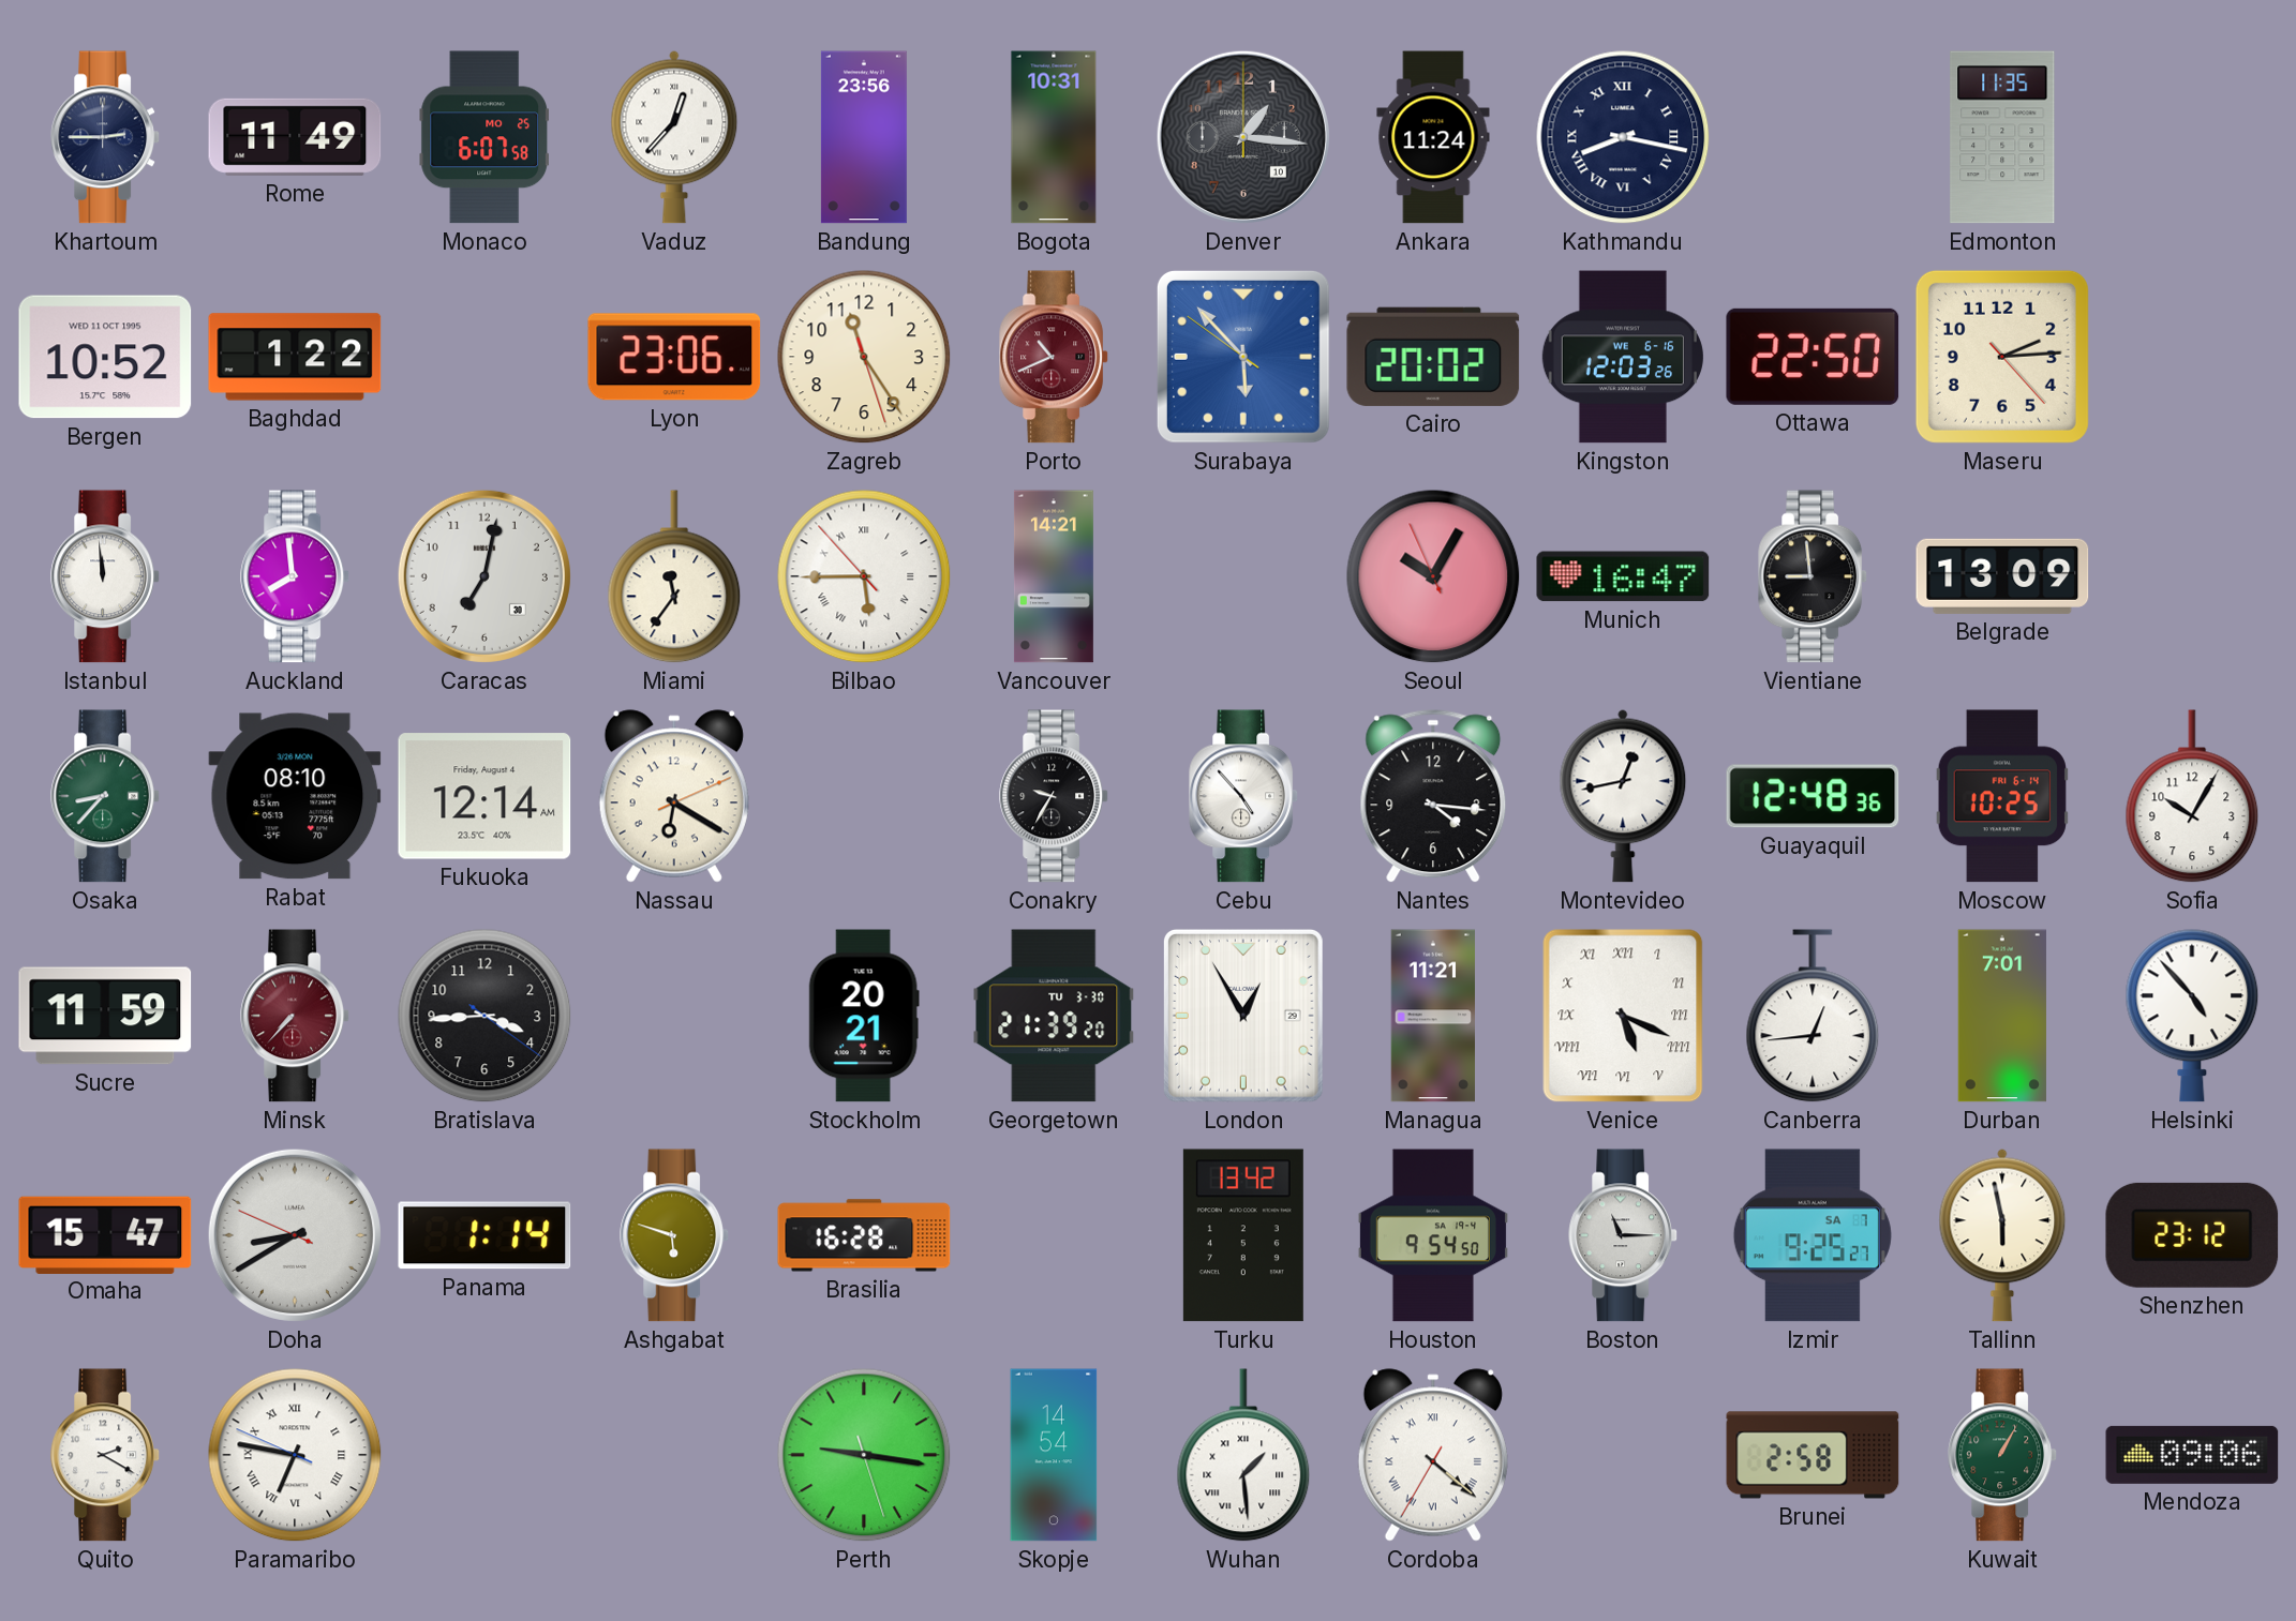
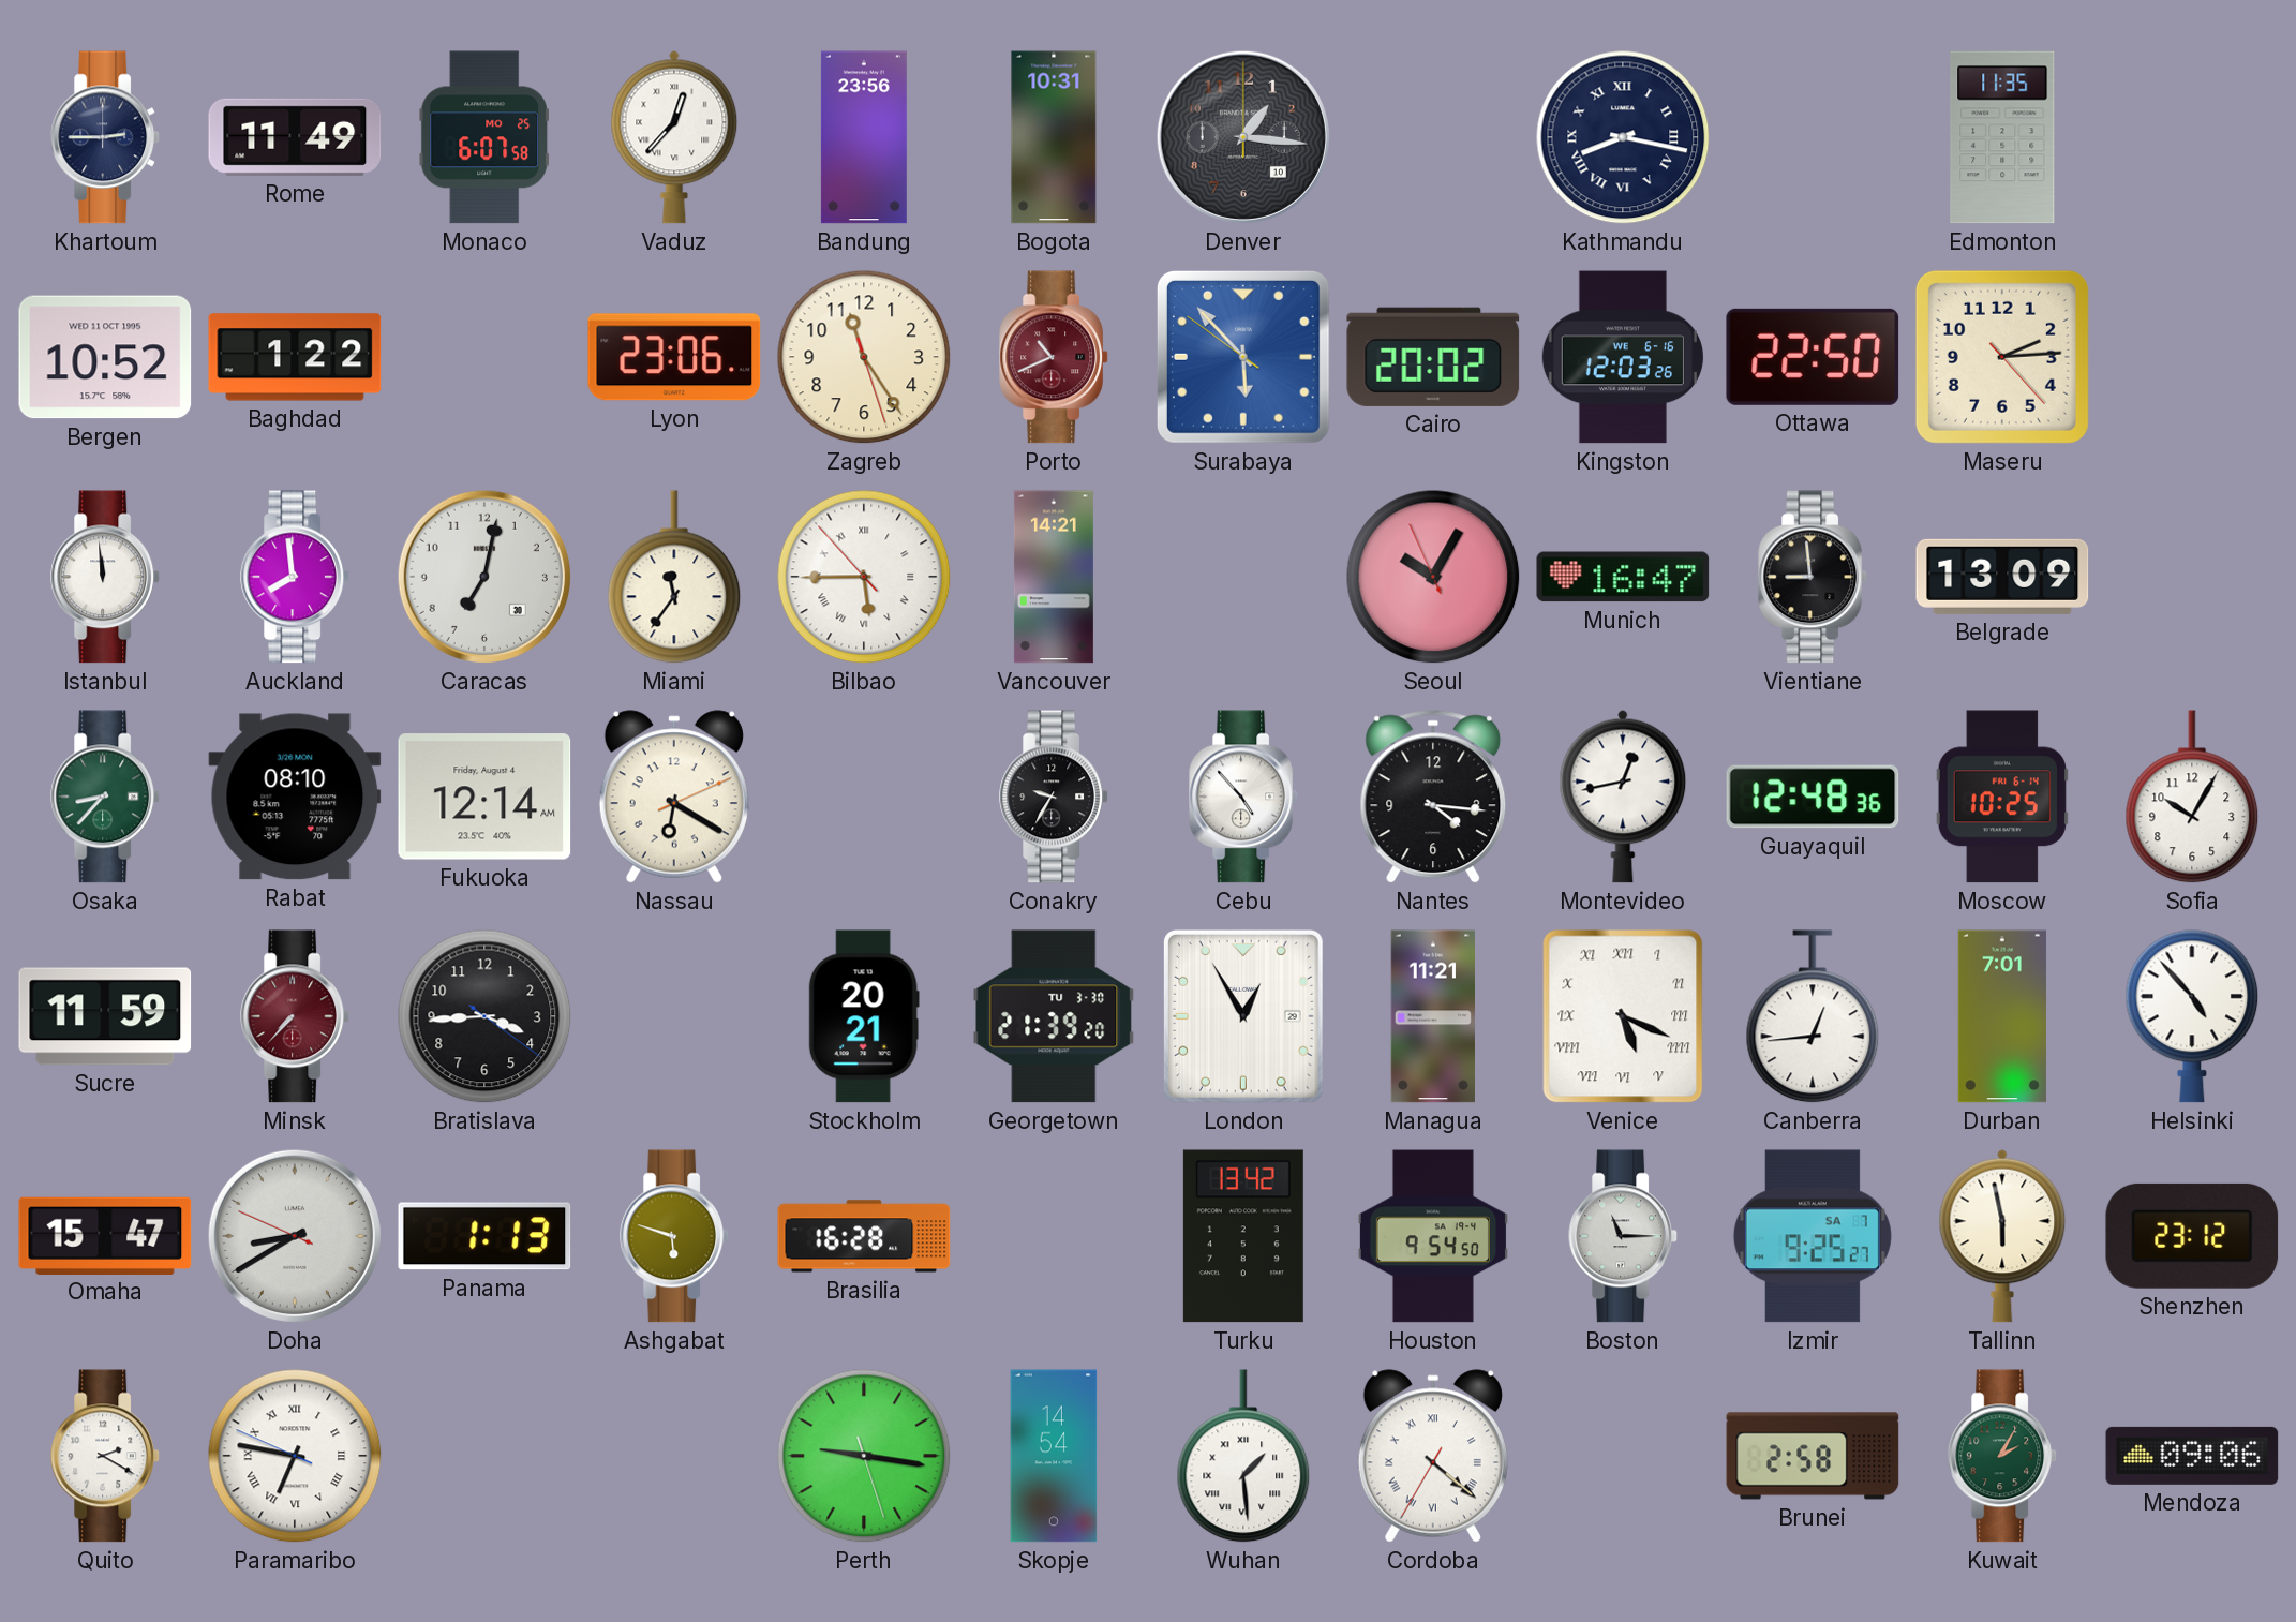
Ankara: 11:24 -> none (1433, 137)
Panama: 1:14 -> 1:13 (484, 1236)
Kuwait: 1:05 -> 2:05 (2003, 1456)
